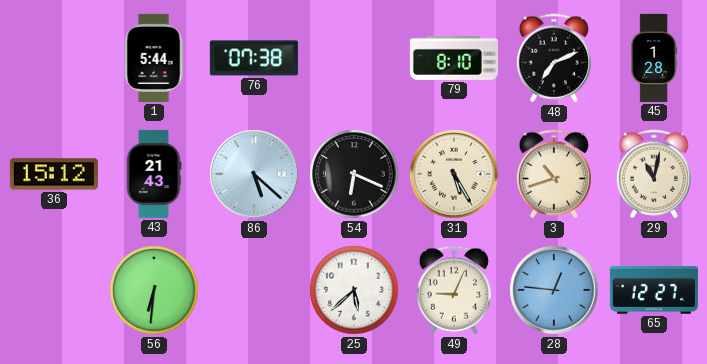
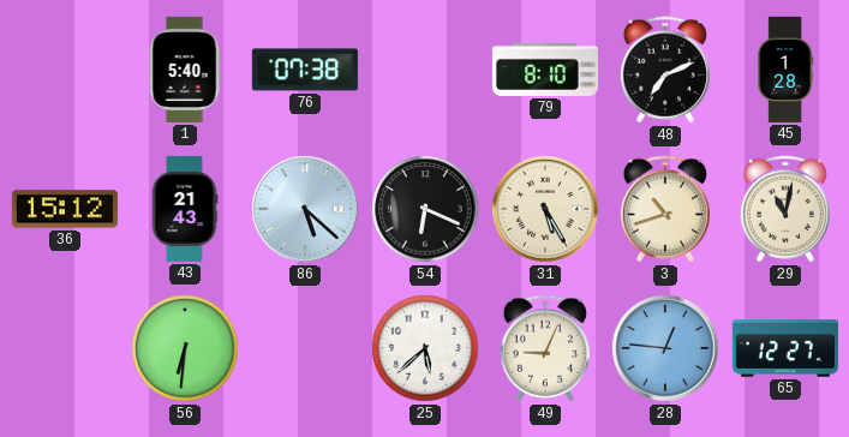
1: 5:44 -> 5:40 (185, 70)
